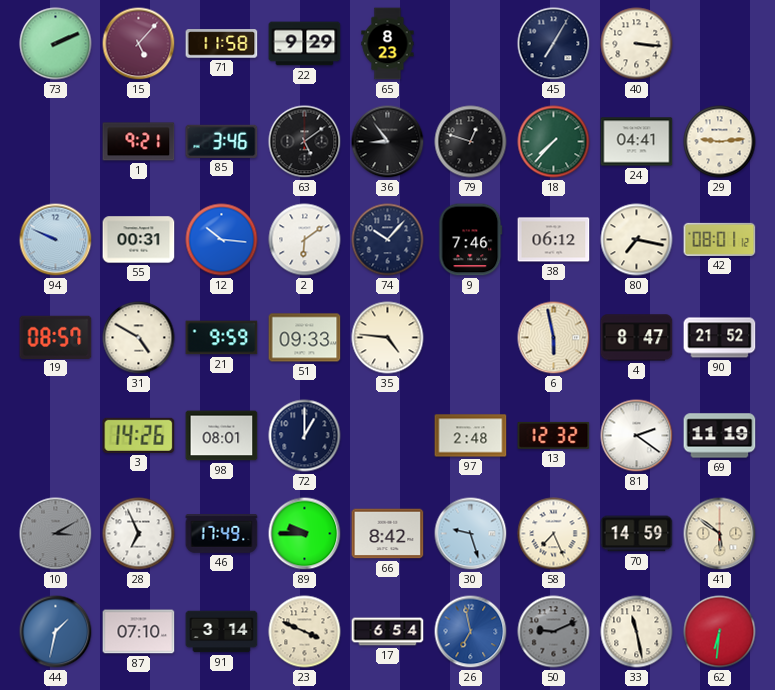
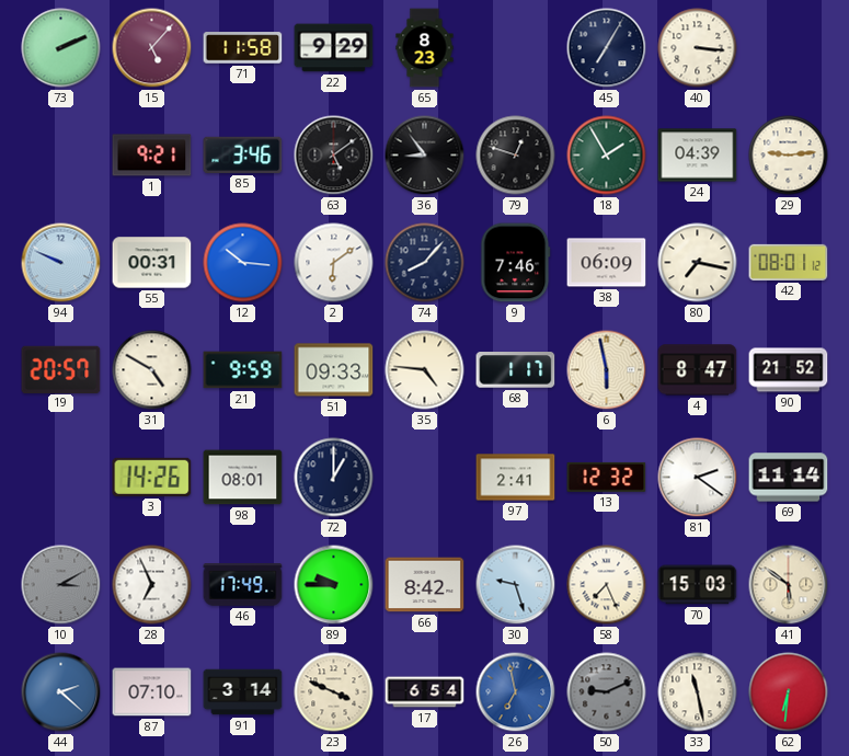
18: 7:37 -> 1:55 (607, 156)
24: 04:41 -> 04:39 (698, 156)
74: 10:07 -> 8:07 (425, 263)
38: 06:12 -> 06:09 (607, 263)
19: 08:57 -> 20:57 (61, 369)
68: none -> 1:17 (516, 370)
97: 2:48 -> 2:41 (516, 478)
69: 11:19 -> 11:14 (789, 478)
70: 14:59 -> 15:03 (698, 585)
44: 1:32 -> 2:22 (61, 692)
